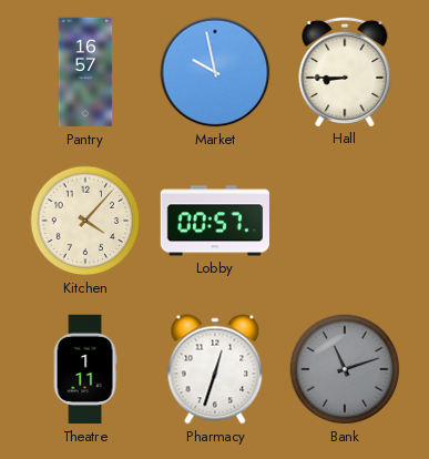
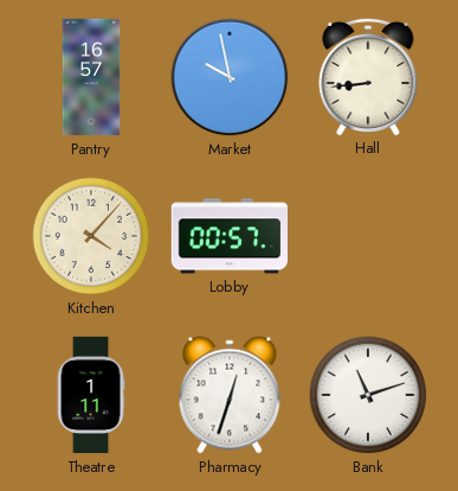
Hall: 8:45 -> 8:44 (368, 76)
Bank dial: grey -> white (368, 395)
